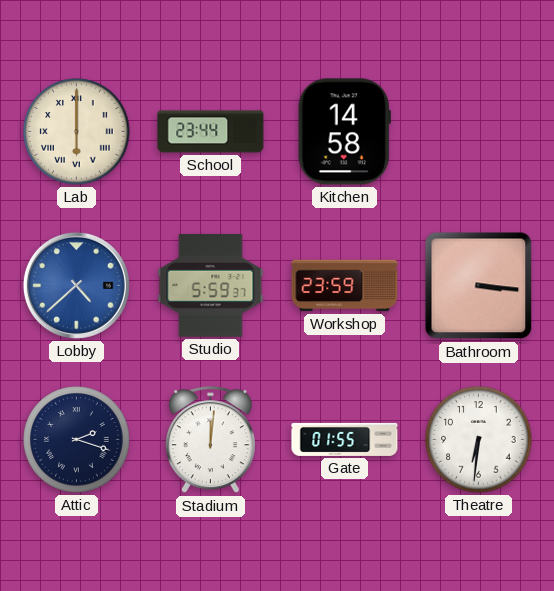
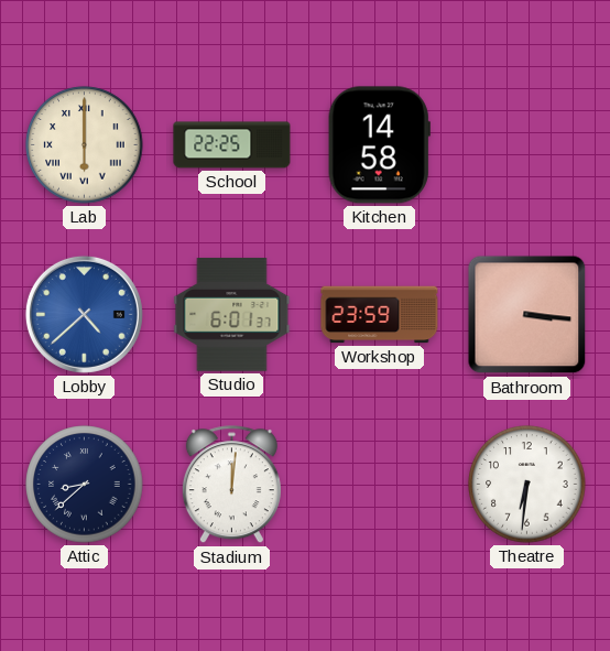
School: 23:44 -> 22:25 (232, 145)
Studio: 5:59 -> 6:01 (232, 315)
Attic: 2:18 -> 8:38 (85, 485)
Gate: 01:55 -> none (345, 439)
